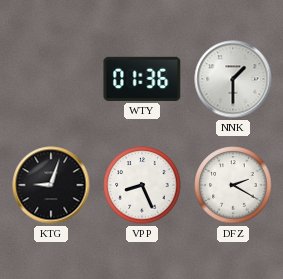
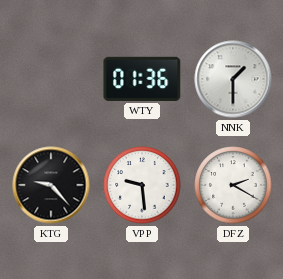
KTG: 9:03 -> 9:23 (51, 185)
VPP: 8:26 -> 9:29 (142, 185)
